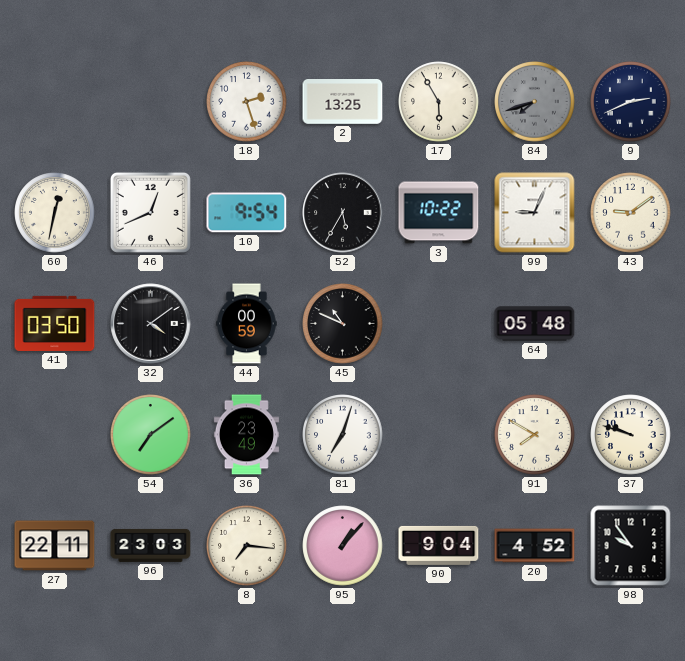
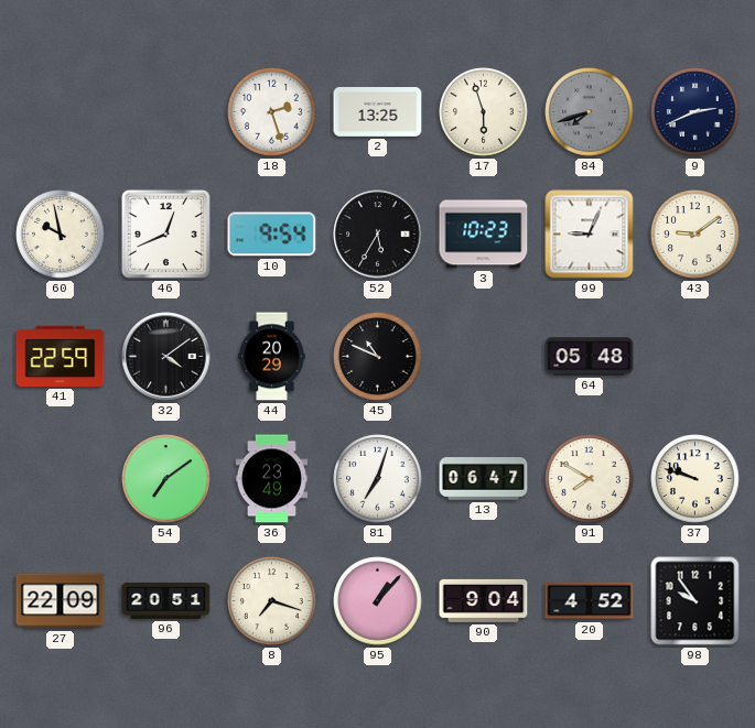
17: 5:55 -> 5:57 (484, 112)
60: 12:32 -> 9:58 (61, 235)
3: 10:22 -> 10:23 (484, 235)
41: 03:50 -> 22:59 (61, 356)
44: 00:59 -> 20:29 (272, 357)
13: none -> 06:47 (484, 479)
27: 22:11 -> 22:09 (61, 601)
96: 23:03 -> 20:51 (166, 600)
8: 7:16 -> 7:18 (272, 601)
